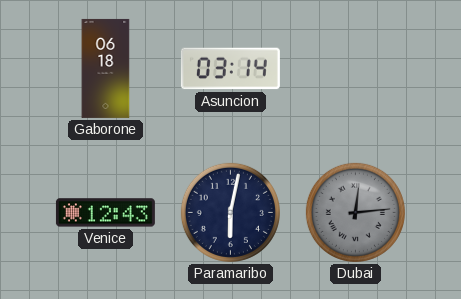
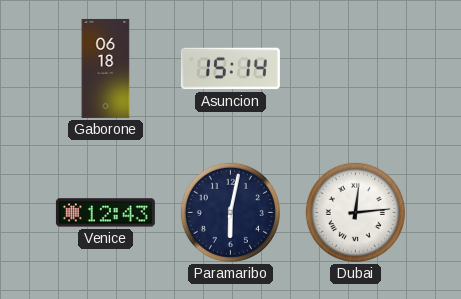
Asuncion: 03:14 -> 15:14 (230, 69)
Dubai dial: grey -> white (355, 212)
